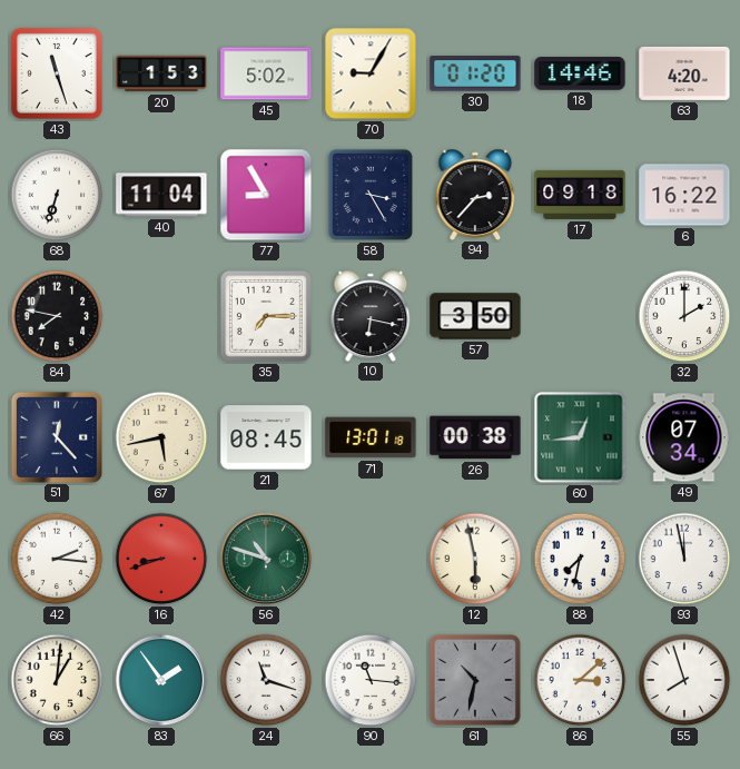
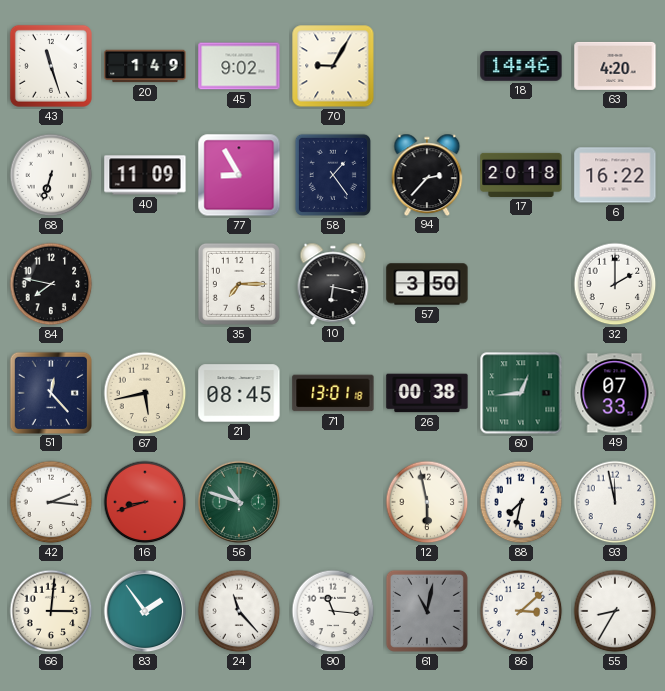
20: 1:53 -> 1:49 (145, 66)
45: 5:02 -> 9:02 (239, 66)
30: 01:20 -> none (475, 73)
40: 11:04 -> 11:09 (145, 175)
58: 3:25 -> 1:24 (333, 175)
17: 09:18 -> 20:18 (521, 175)
49: 07:34 -> 07:33 (615, 393)
66: 1:01 -> 3:01 (51, 611)
24: 11:18 -> 11:23 (239, 611)
61: 10:32 -> 11:02 (427, 611)
55: 7:57 -> 8:35 (615, 611)
